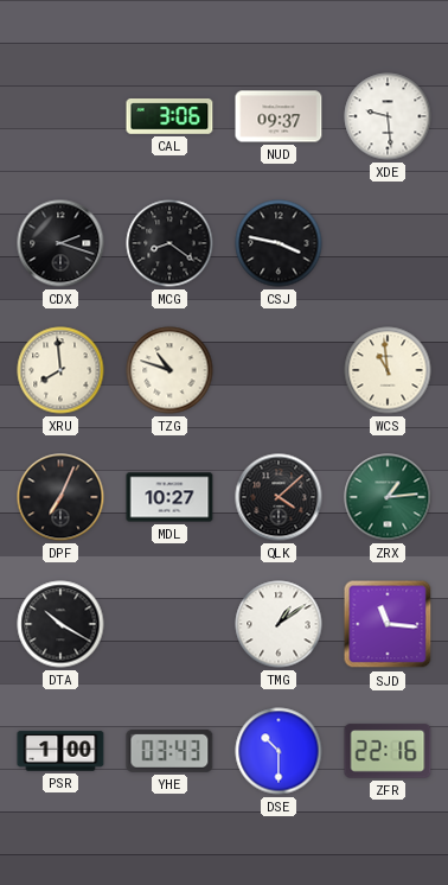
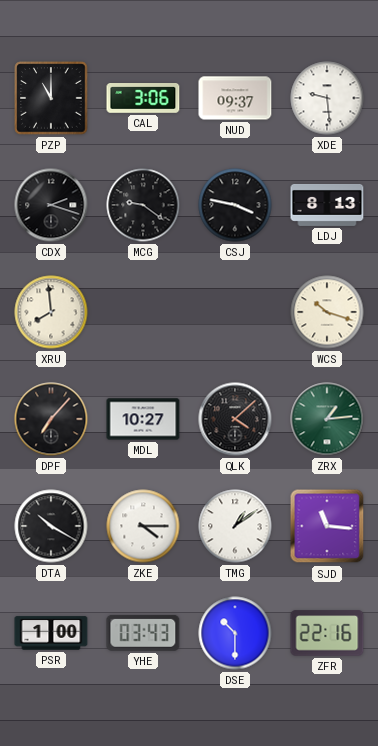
PZP: none -> 11:00 (51, 98)
MCG: 8:21 -> 9:21 (143, 205)
LDJ: none -> 8:13 (327, 205)
TZG: 10:48 -> none (169, 370)
WCS: 10:59 -> 10:18 (327, 312)
DPF: 7:04 -> 7:07 (51, 419)
ZKE: none -> 4:15 (143, 526)
